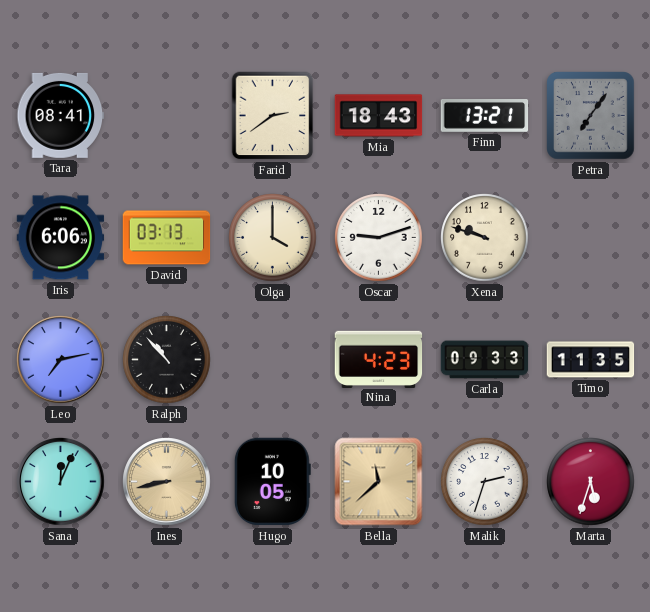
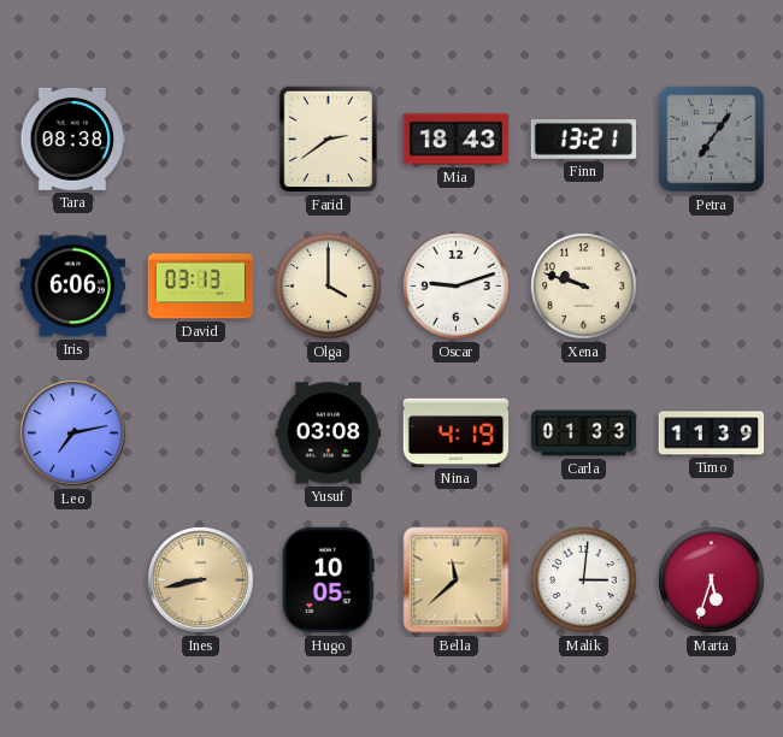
Tara: 08:41 -> 08:38 (73, 138)
Ralph: 10:53 -> none (167, 360)
Yusuf: none -> 03:08 (329, 434)
Nina: 4:23 -> 4:19 (457, 432)
Carla: 09:33 -> 01:33 (584, 434)
Timo: 11:35 -> 11:39 (712, 434)
Sana: 12:04 -> none (61, 482)
Malik: 2:33 -> 3:01 (584, 580)
